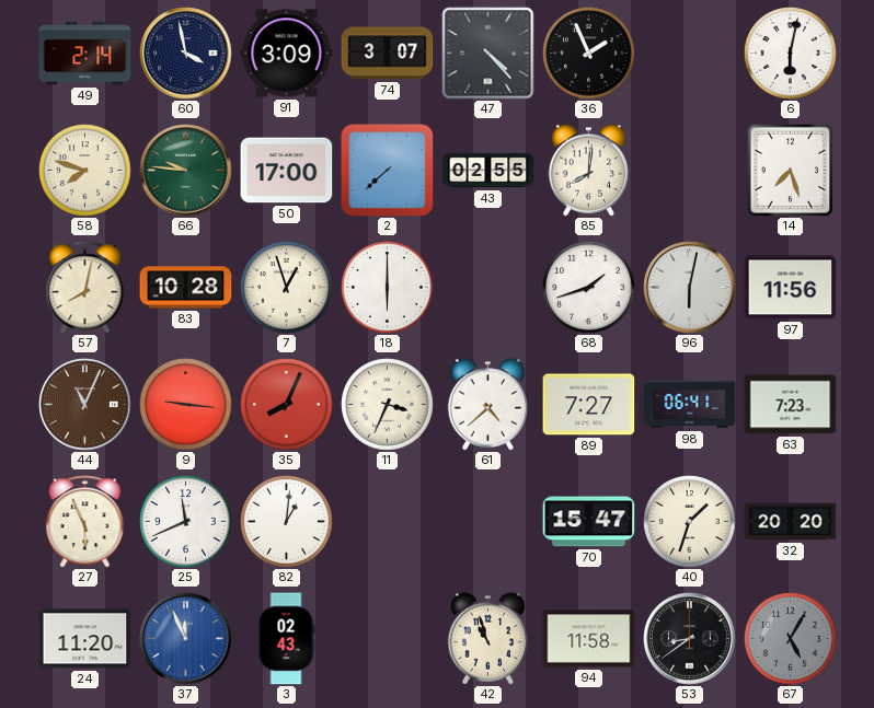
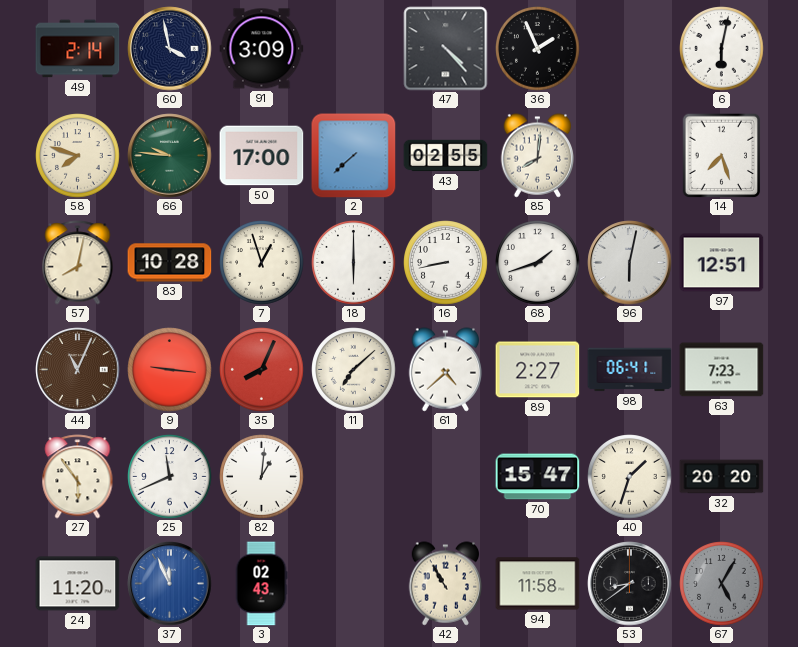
74: 3:07 -> none (388, 54)
16: none -> 8:43 (446, 263)
97: 11:56 -> 12:51 (722, 263)
11: 3:34 -> 7:08 (354, 370)
89: 7:27 -> 2:27 (538, 370)
27: 5:56 -> 5:54 (78, 477)
42: 10:57 -> 10:55 (446, 584)
